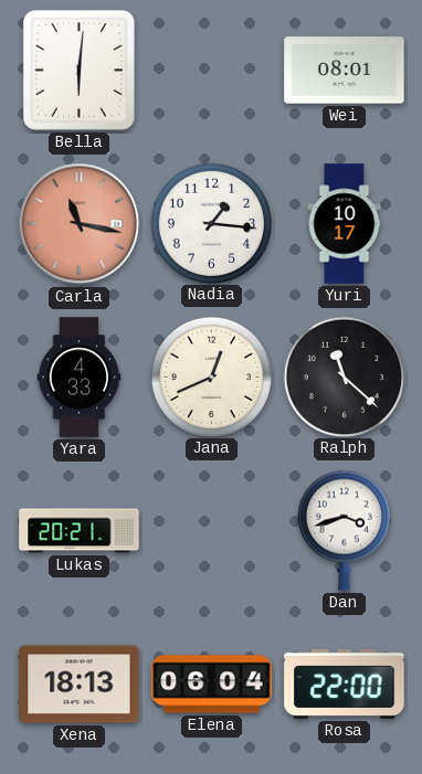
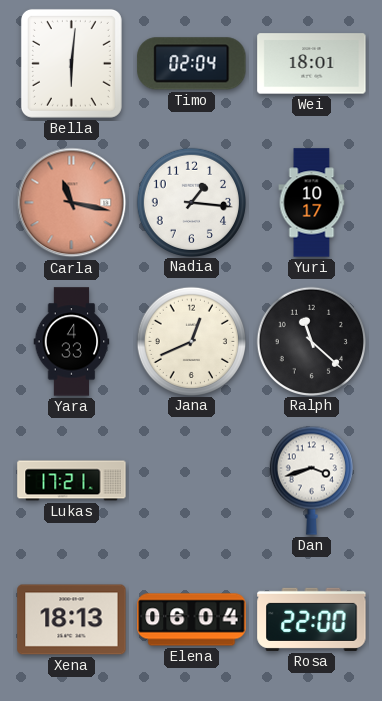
Timo: none -> 02:04 (192, 64)
Wei: 08:01 -> 18:01 (312, 64)
Lukas: 20:21 -> 17:21 (72, 481)
